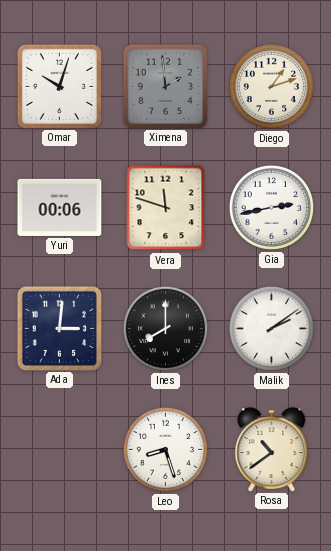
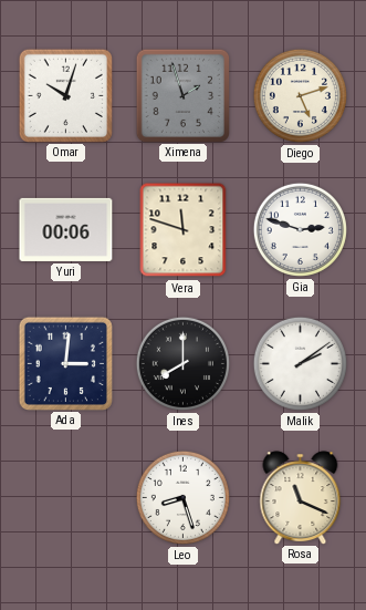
Ximena: 1:59 -> 1:57 (182, 95)
Diego: 1:12 -> 5:12 (300, 95)
Gia: 2:43 -> 2:48 (300, 229)
Rosa: 10:39 -> 11:19 (301, 497)
